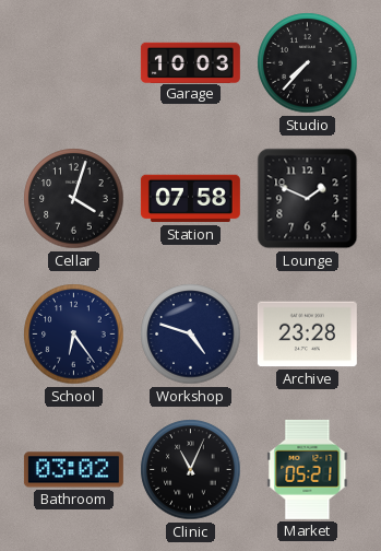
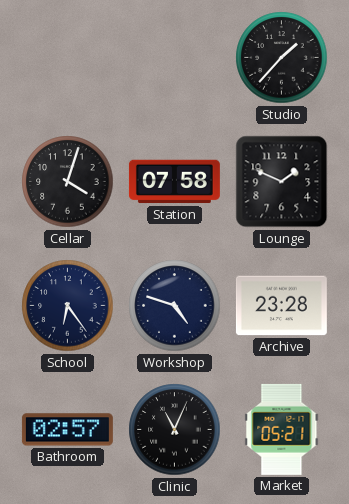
Garage: 10:03 -> none (190, 62)
Studio: 7:37 -> 1:37 (282, 58)
Bathroom: 03:02 -> 02:57 (67, 430)
